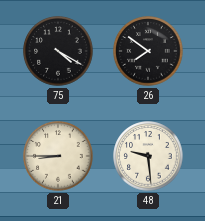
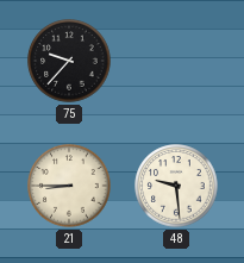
75: 4:20 -> 9:37 (69, 61)
26: 7:51 -> none (148, 51)
